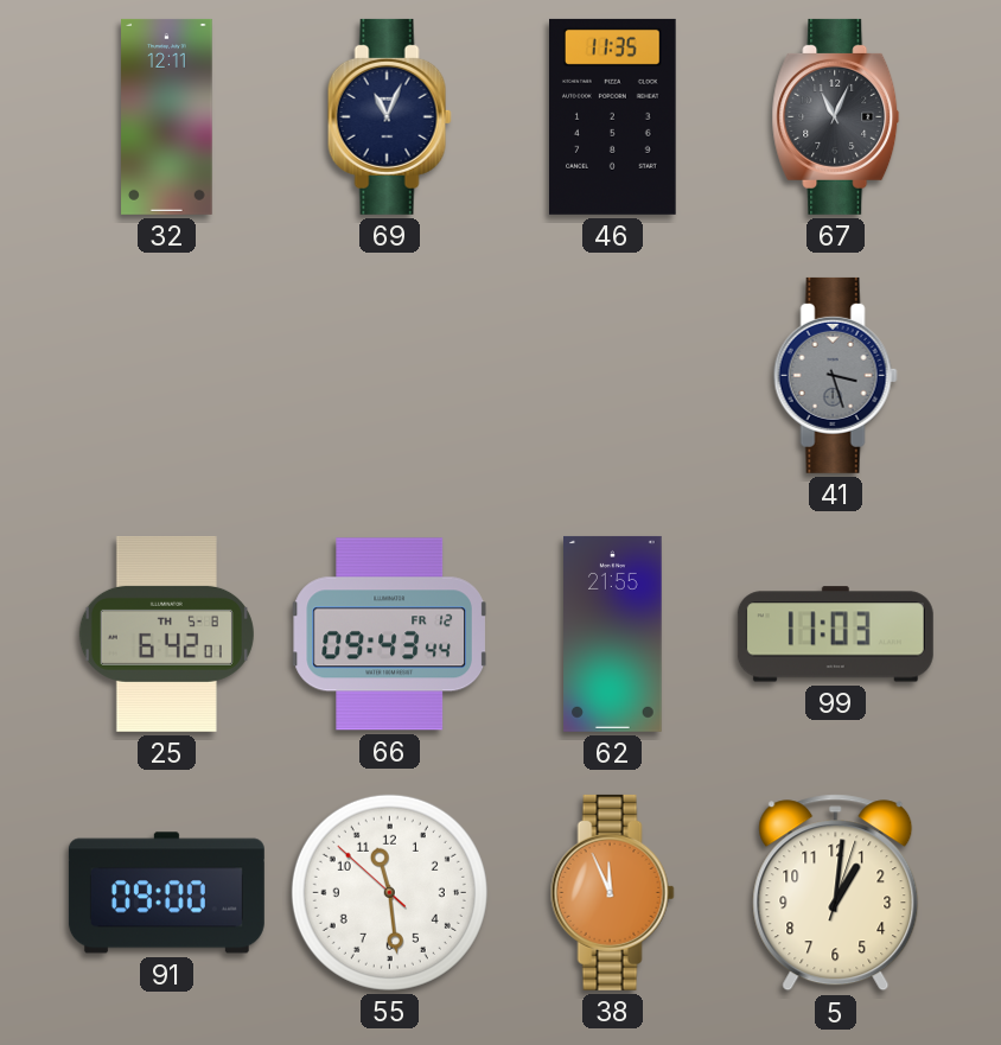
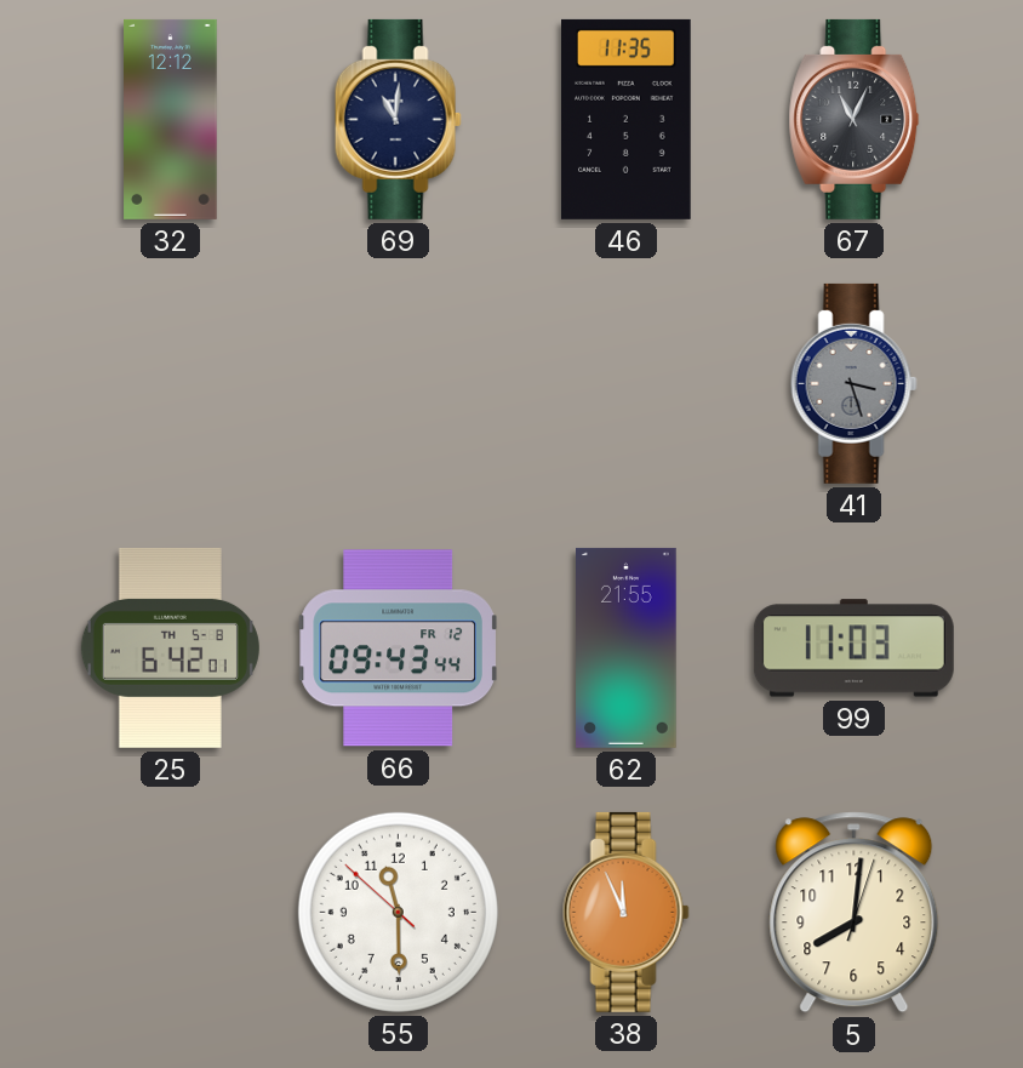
32: 12:11 -> 12:12 (171, 119)
69: 11:04 -> 11:01 (398, 119)
91: 09:00 -> none (166, 893)
55: 11:28 -> 11:29 (398, 912)
5: 1:01 -> 8:01 (855, 913)
